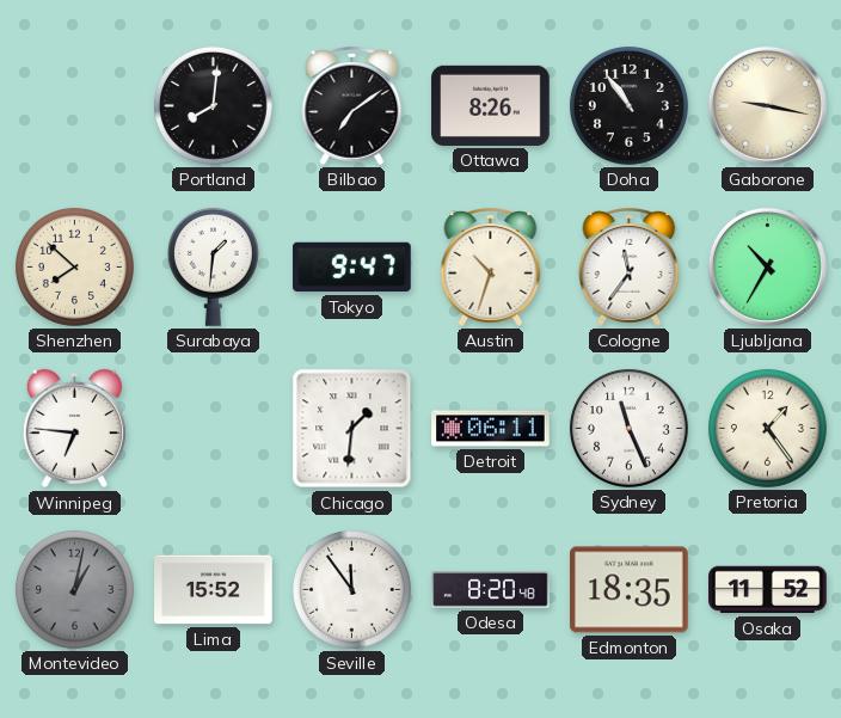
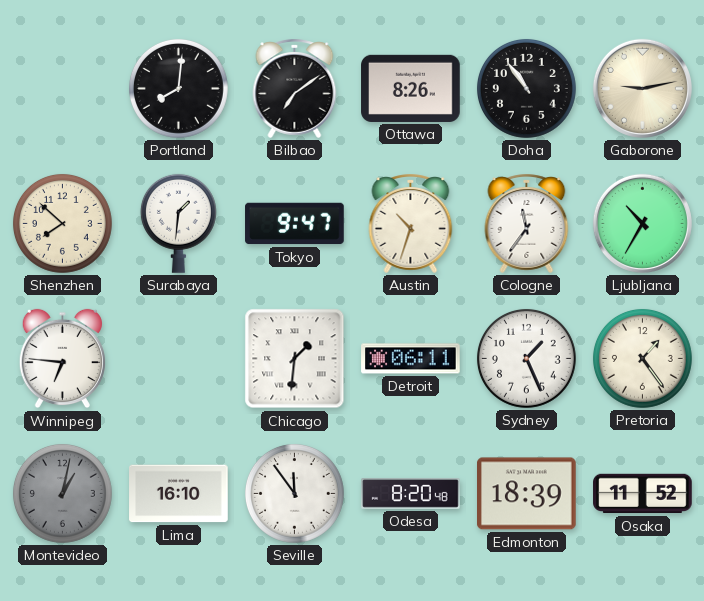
Gaborone: 9:17 -> 9:13 (642, 88)
Sydney: 11:26 -> 1:26 (526, 358)
Lima: 15:52 -> 16:10 (179, 494)
Edmonton: 18:35 -> 18:39 (527, 494)
